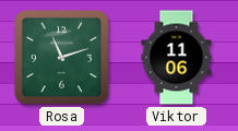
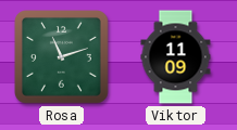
Viktor: 11:06 -> 11:09 (176, 57)
